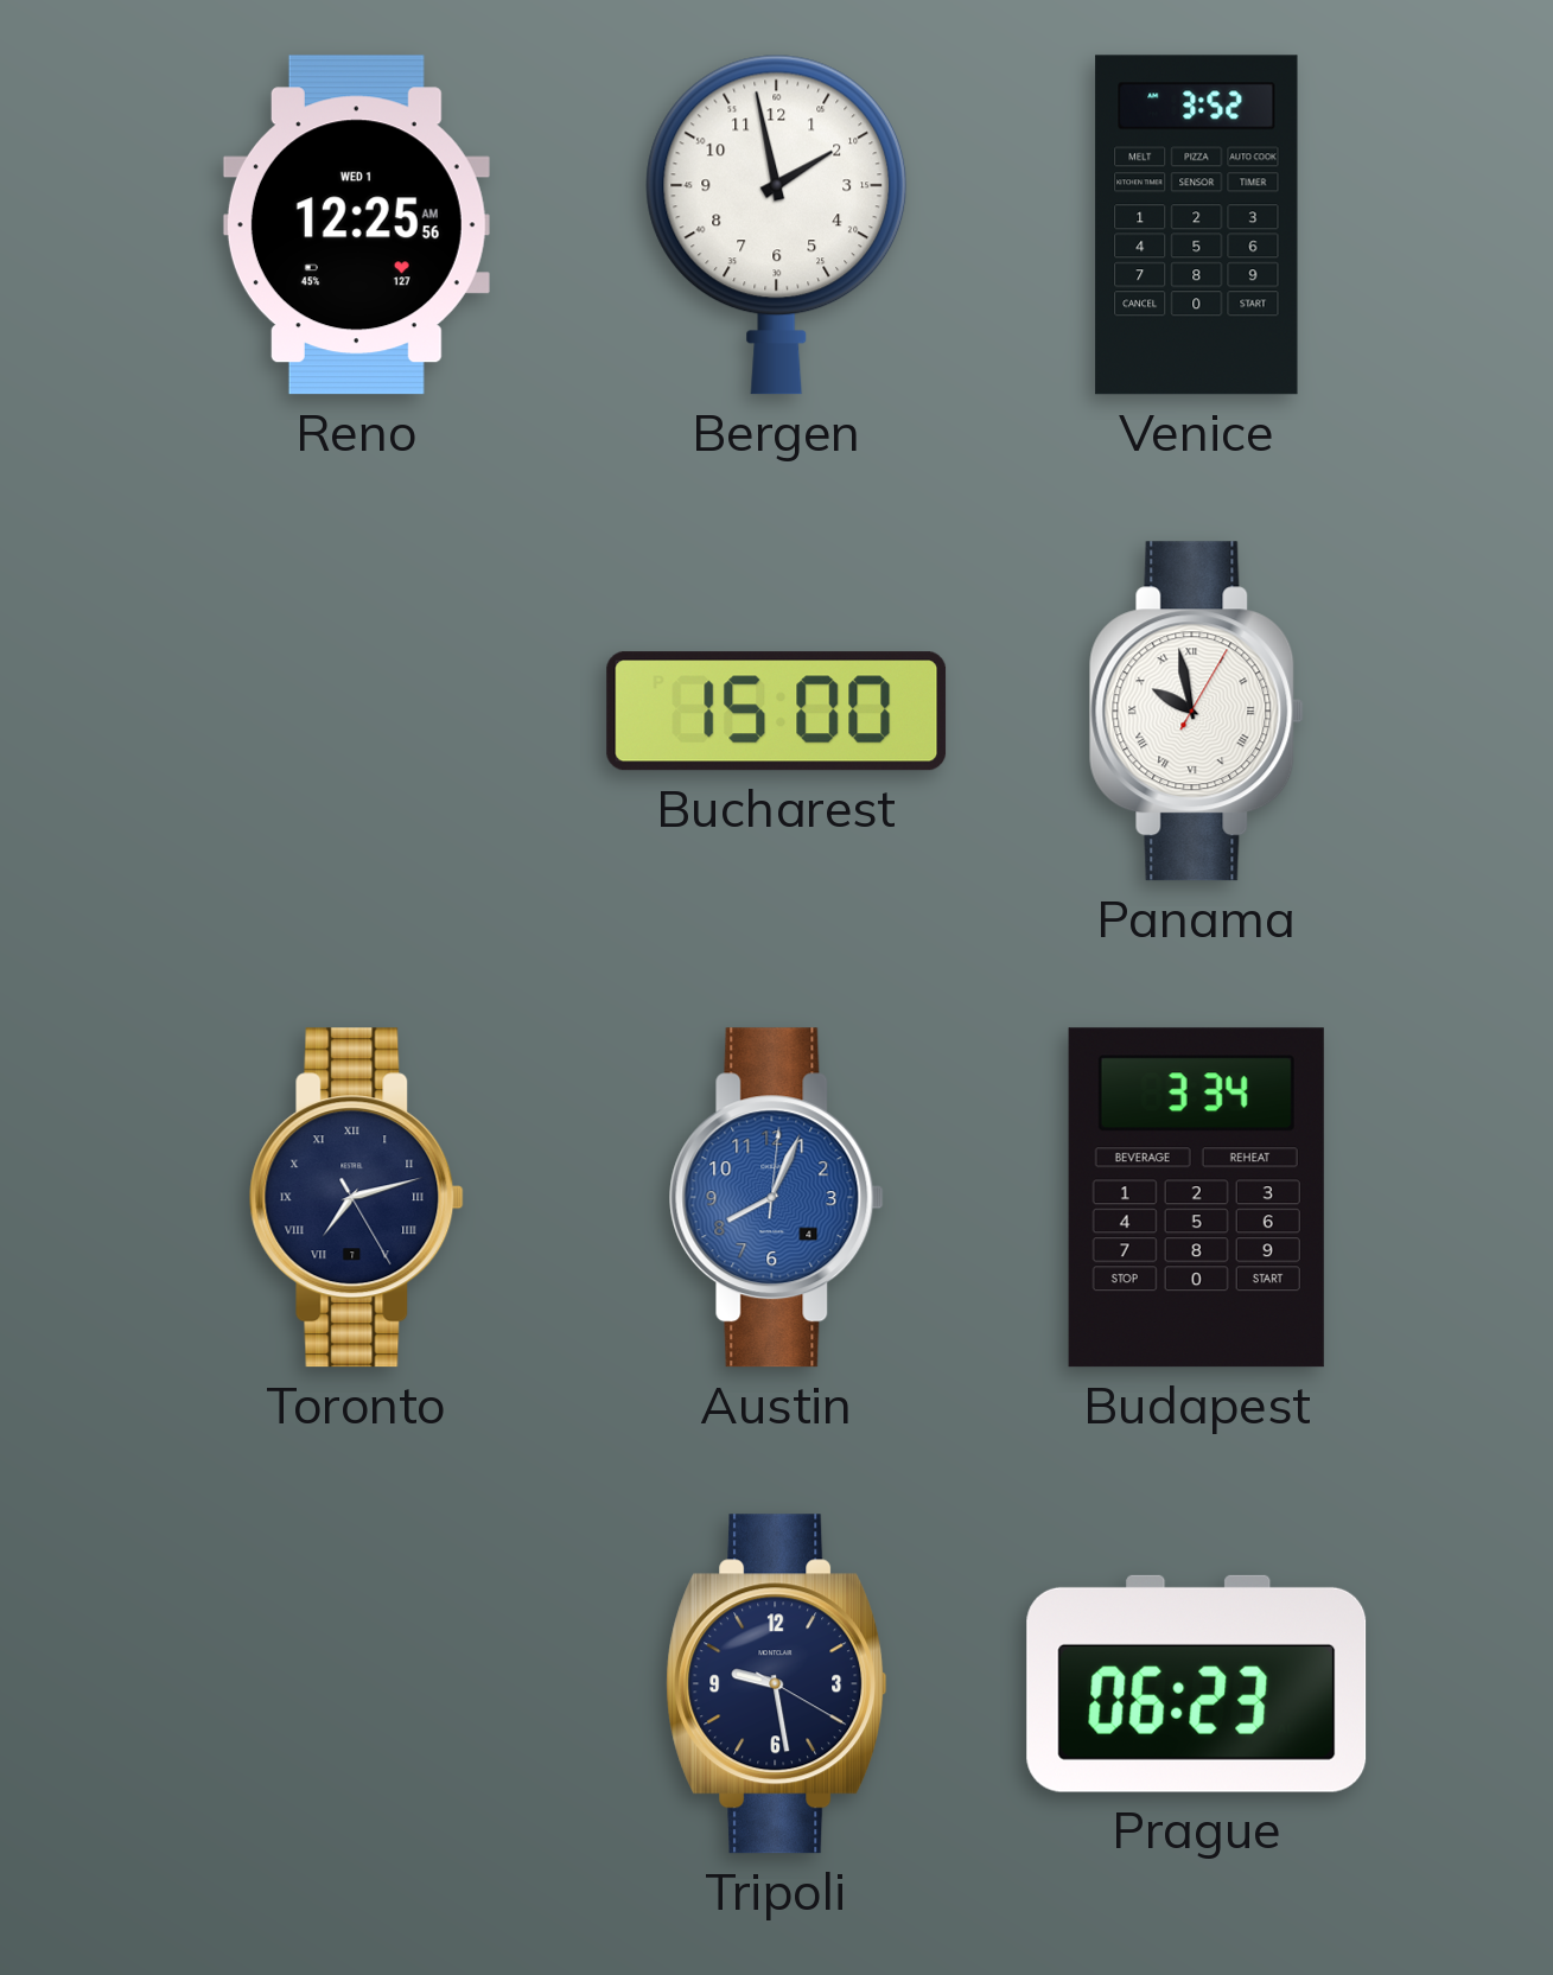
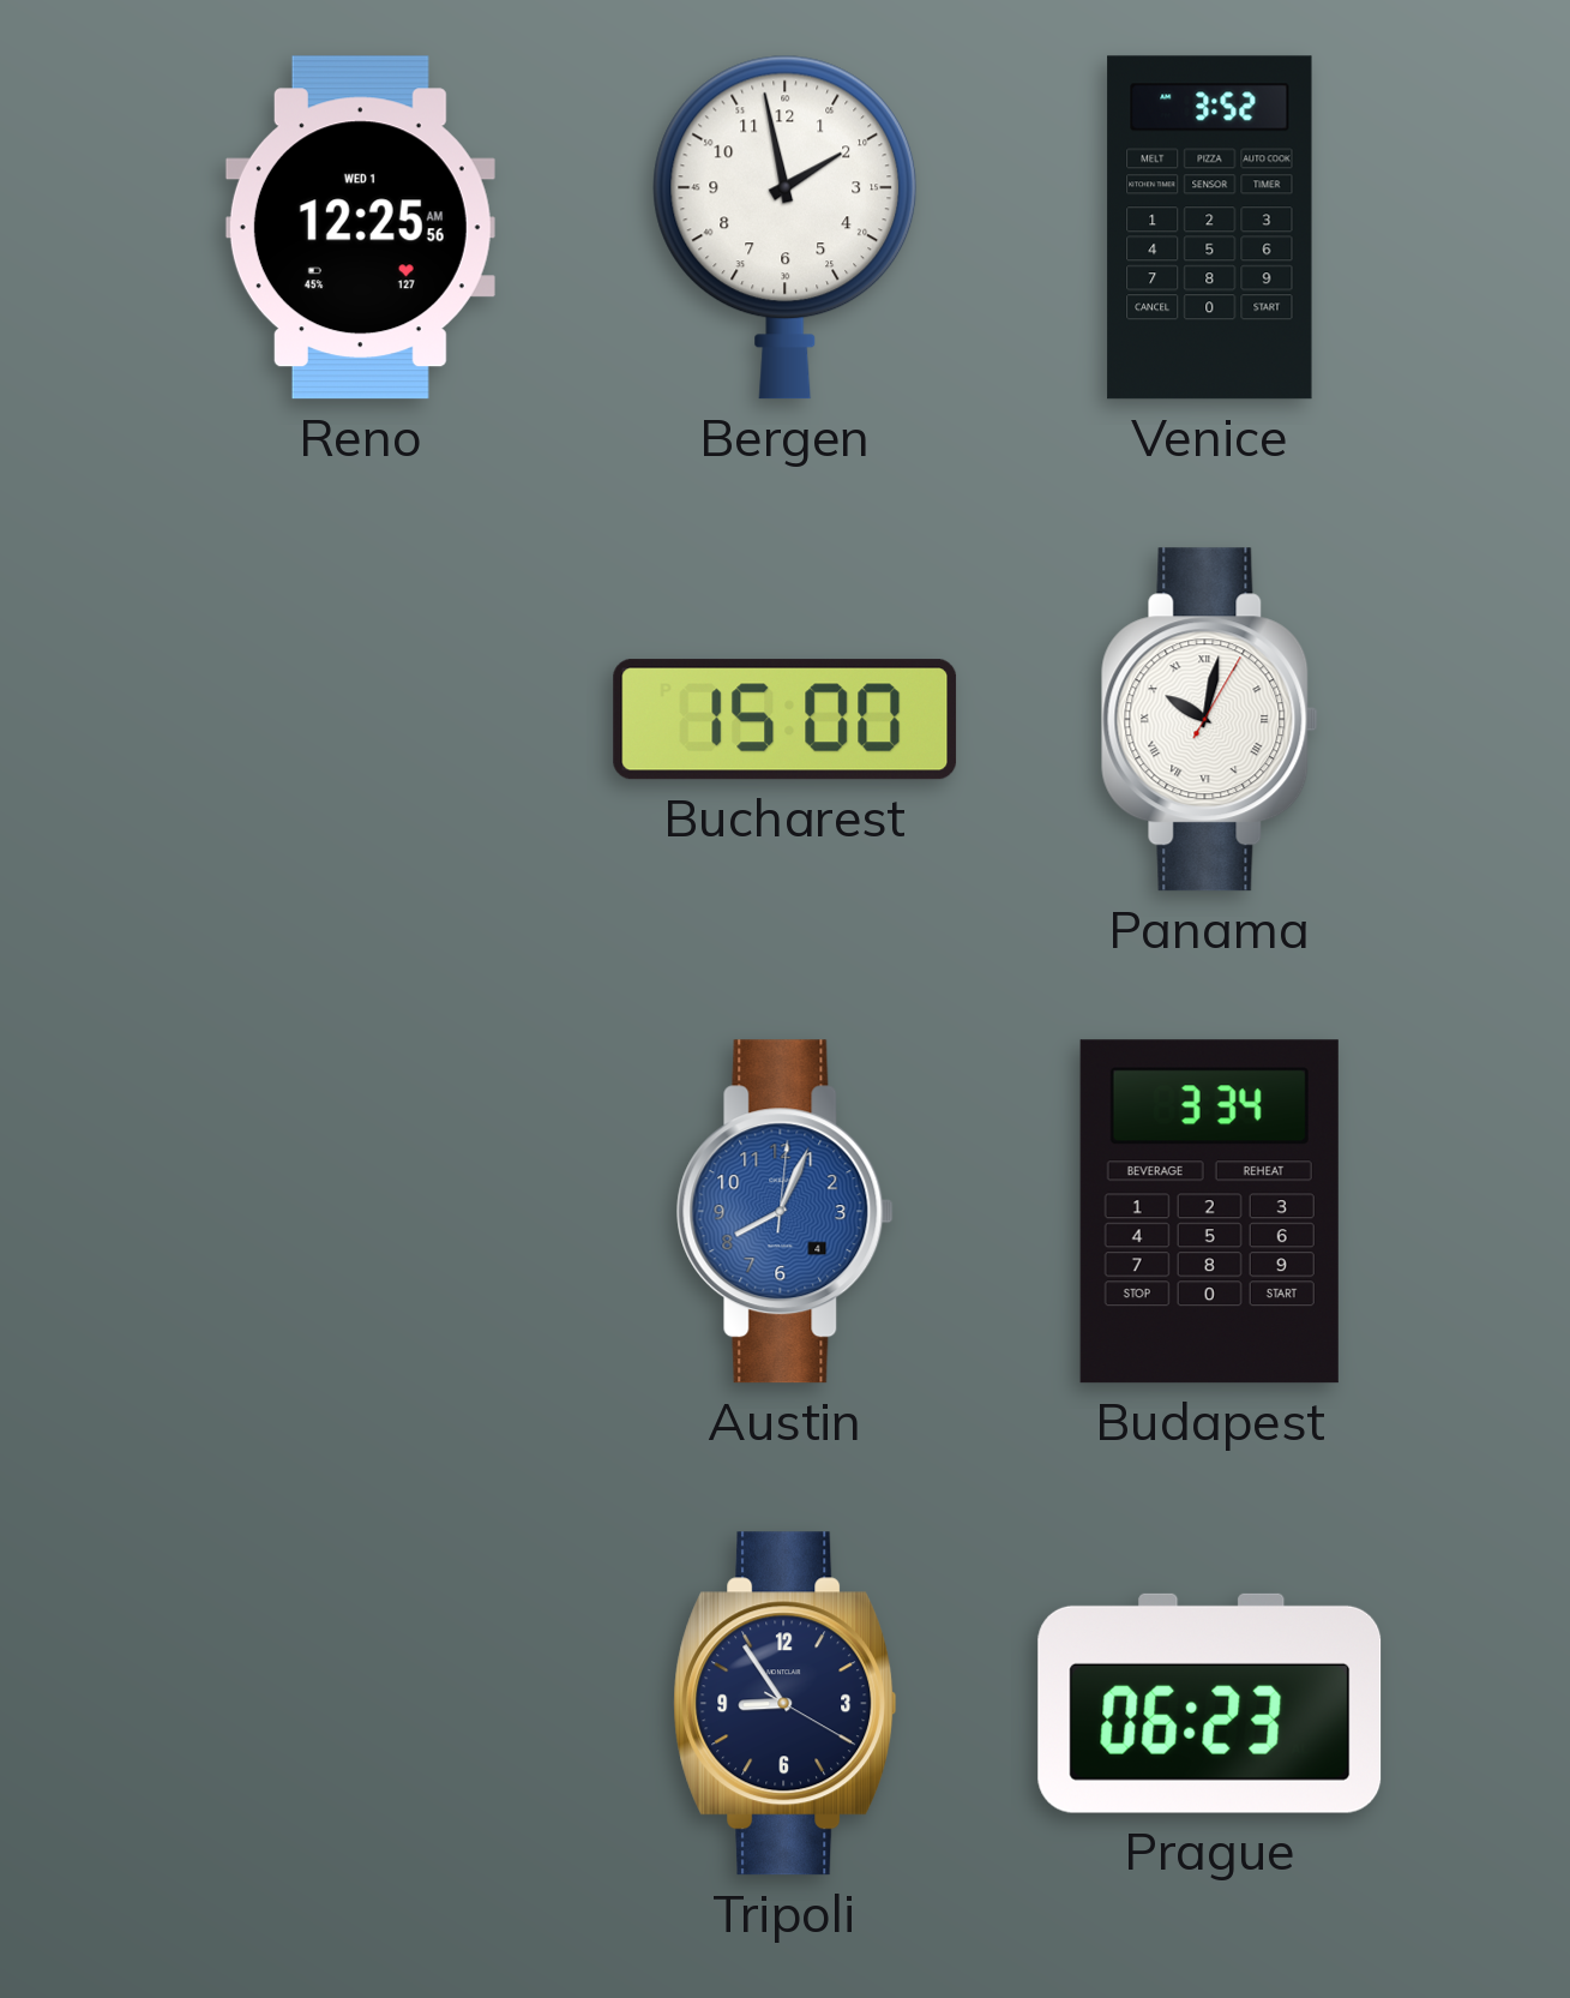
Panama: 9:58 -> 10:02 (1209, 720)
Toronto: 7:12 -> none (356, 1198)
Tripoli: 9:28 -> 8:54 (786, 1704)
